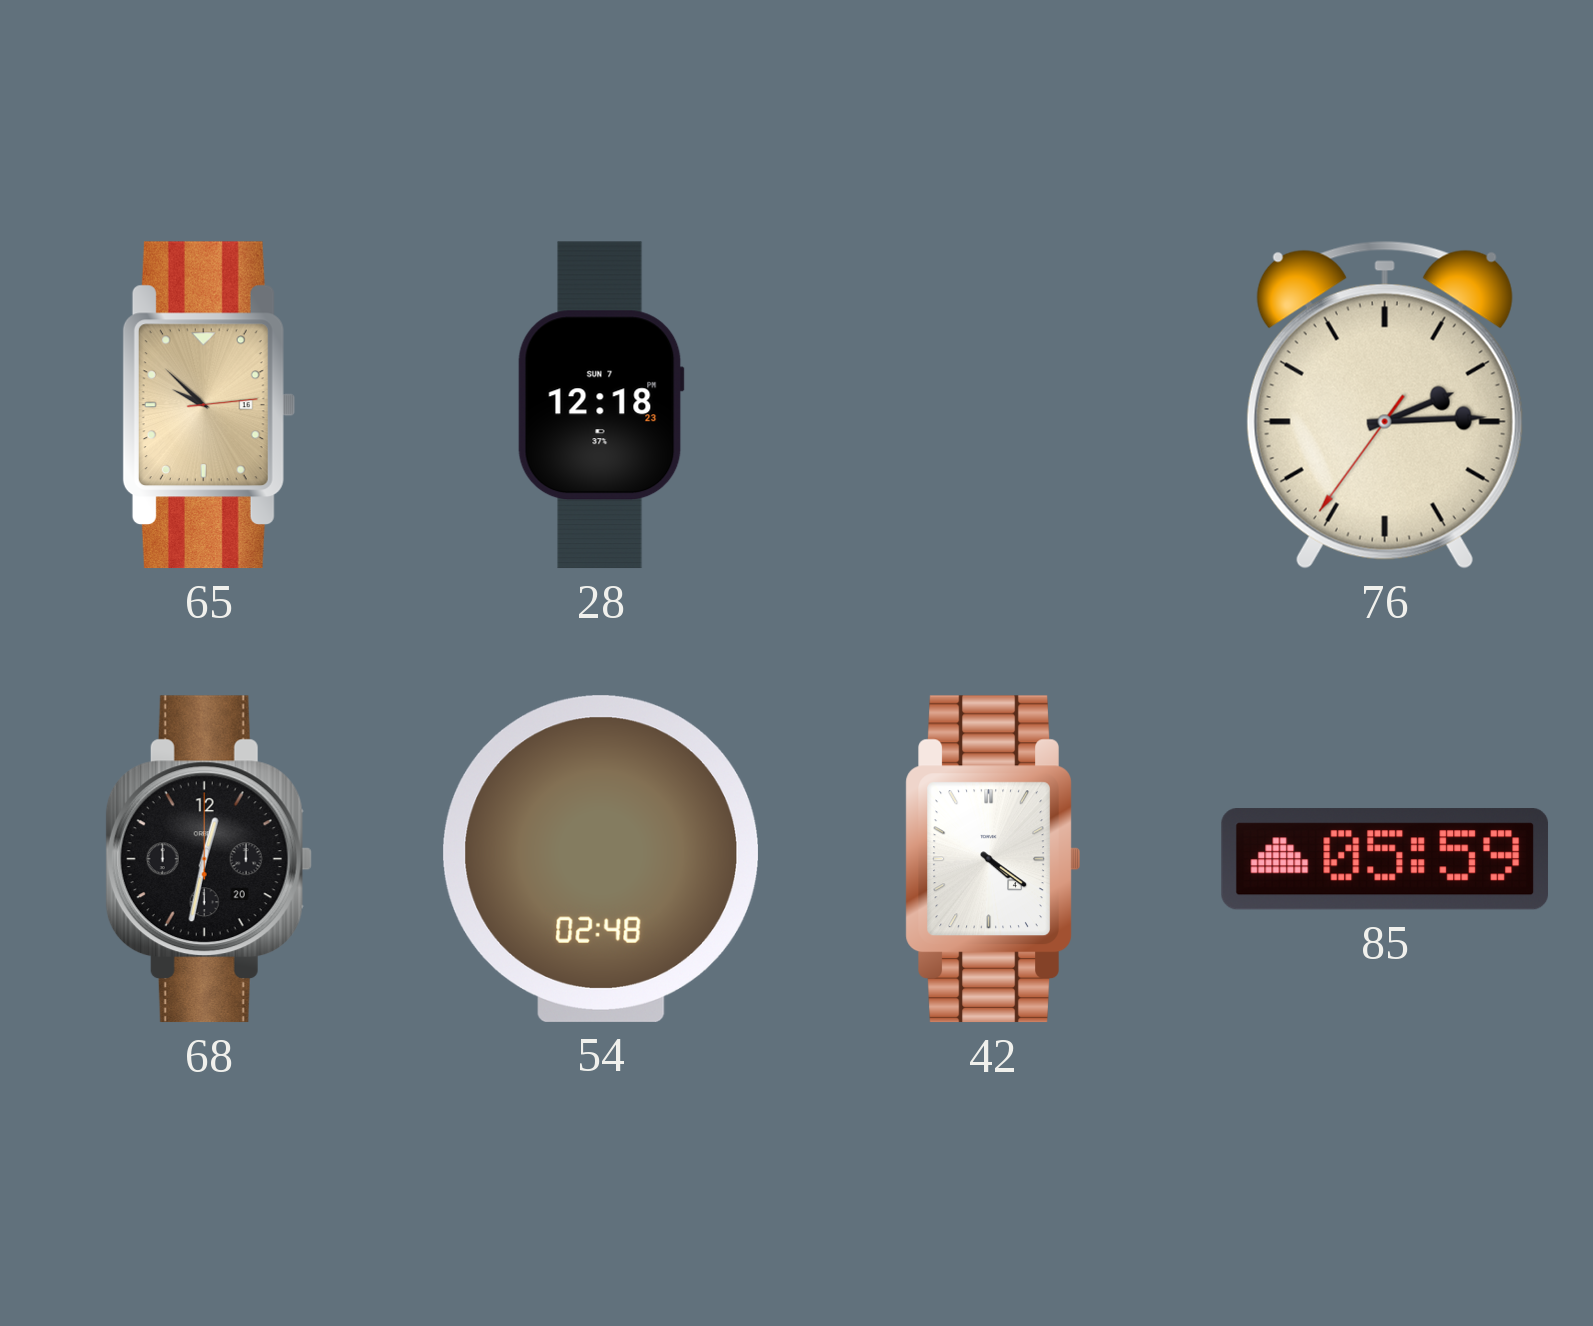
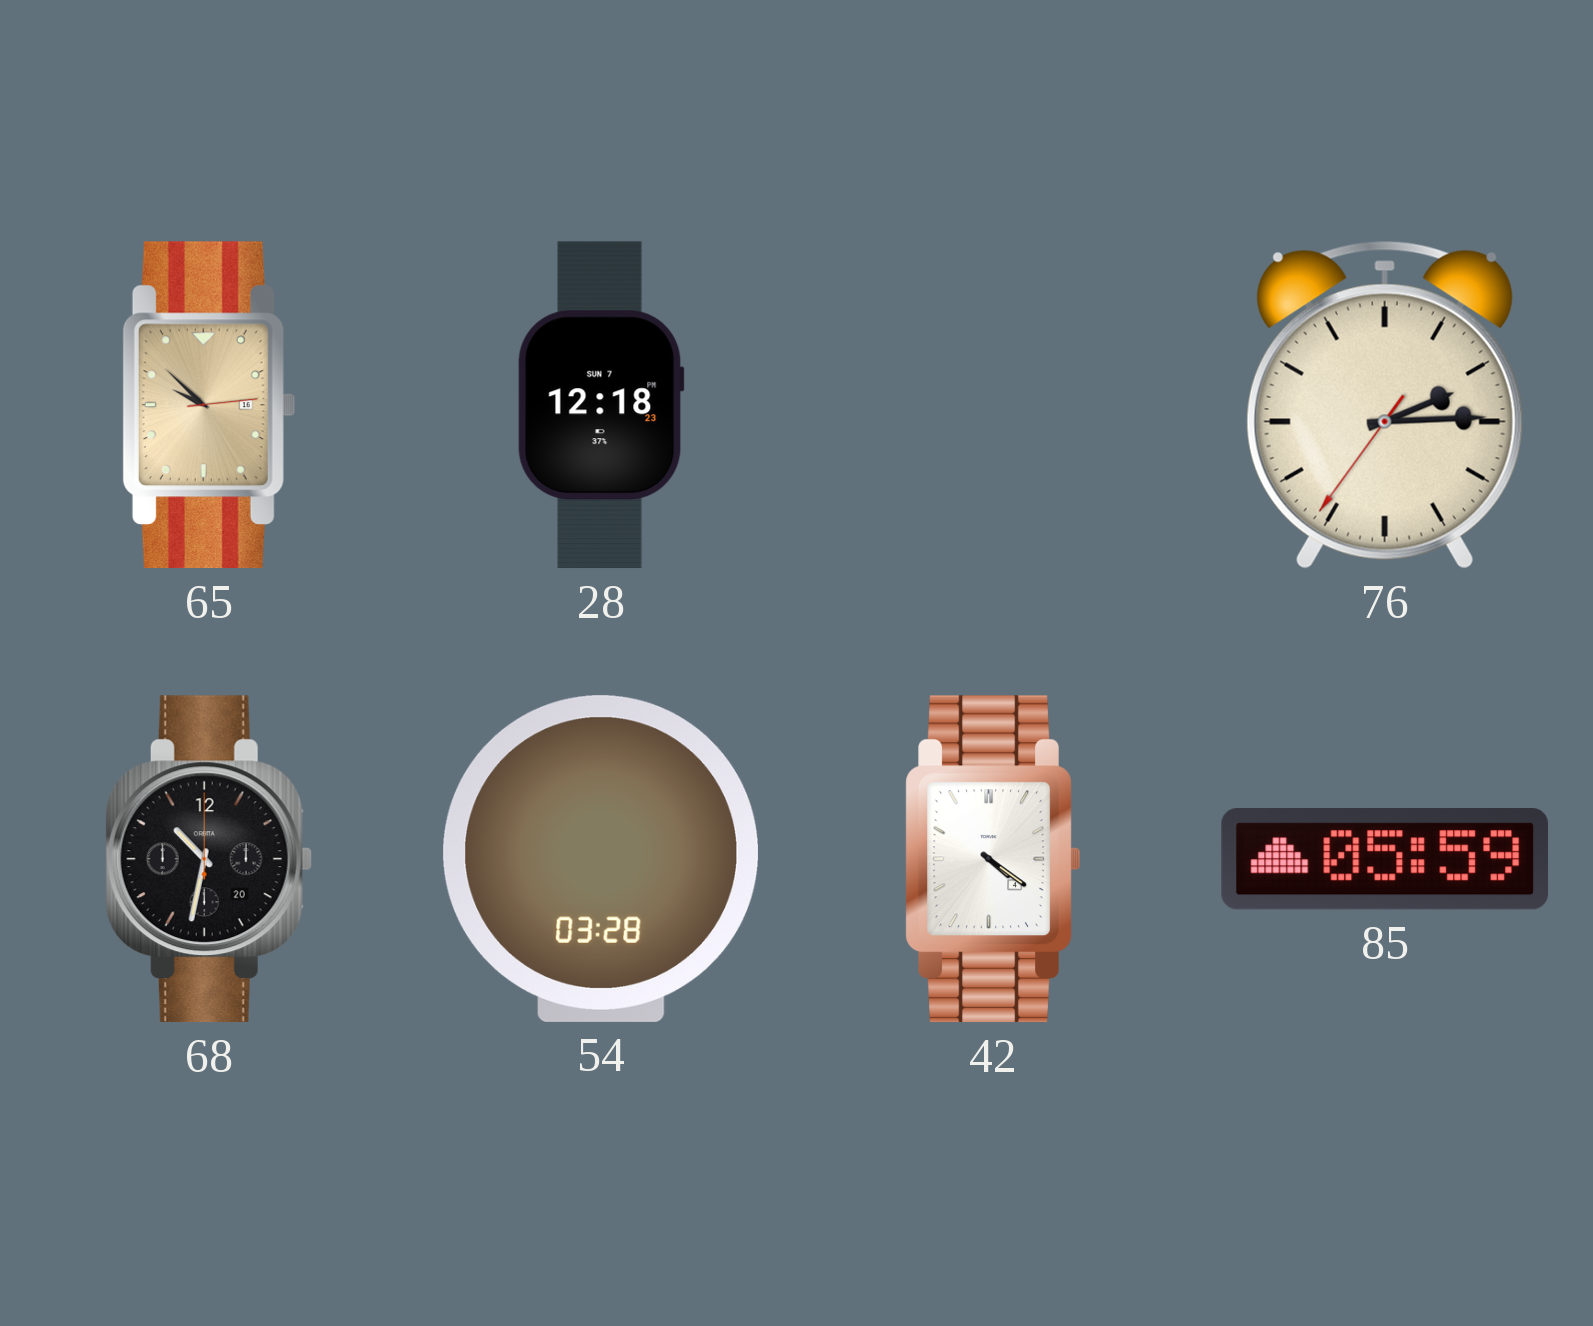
68: 12:32 -> 10:32 (209, 859)
54: 02:48 -> 03:28 (601, 859)
